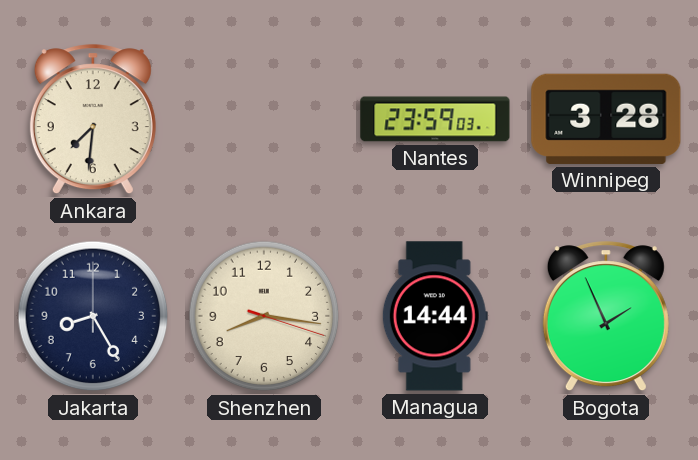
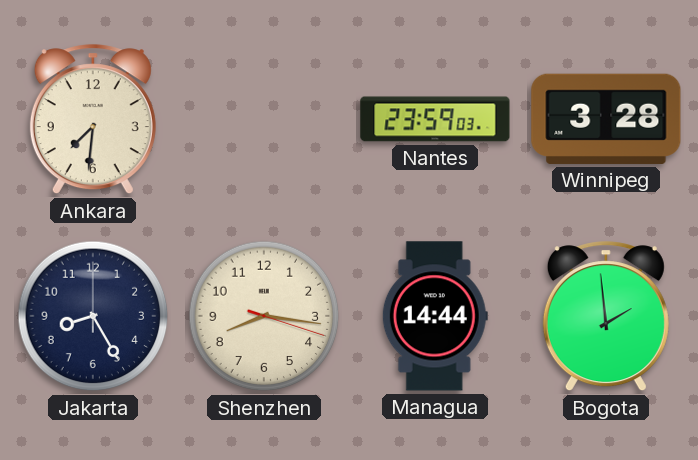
Bogota: 1:56 -> 1:59 (606, 317)
